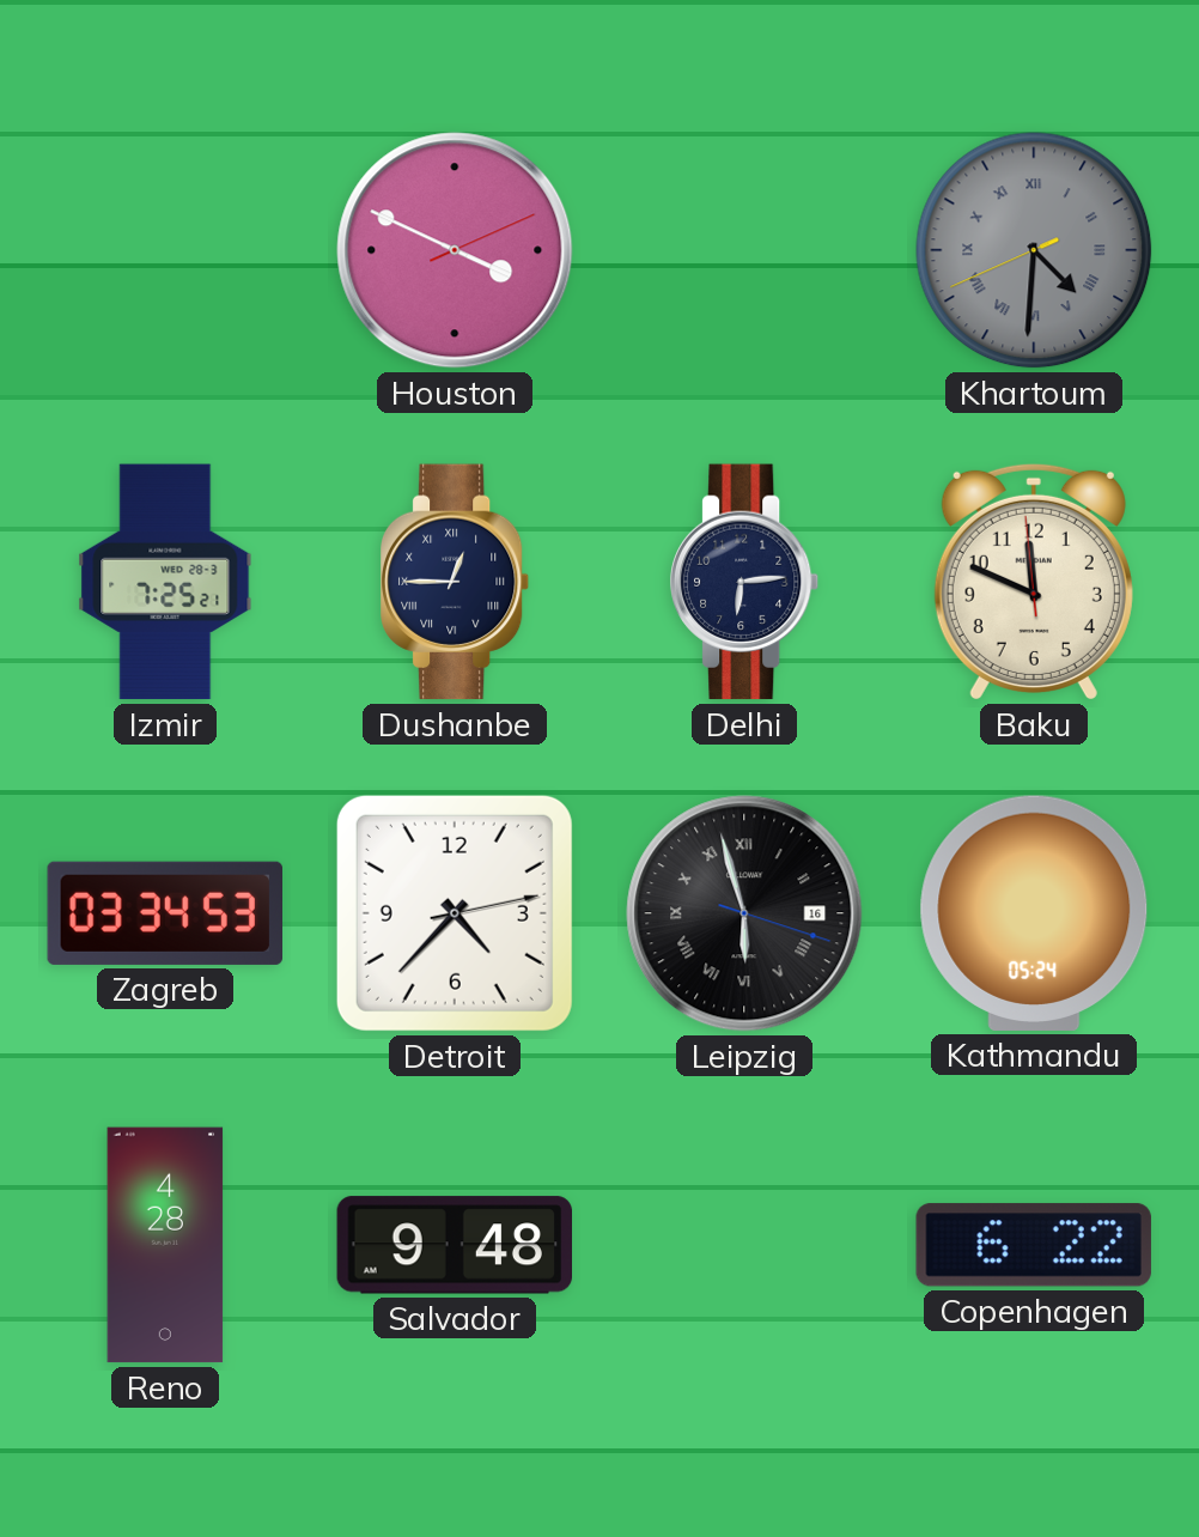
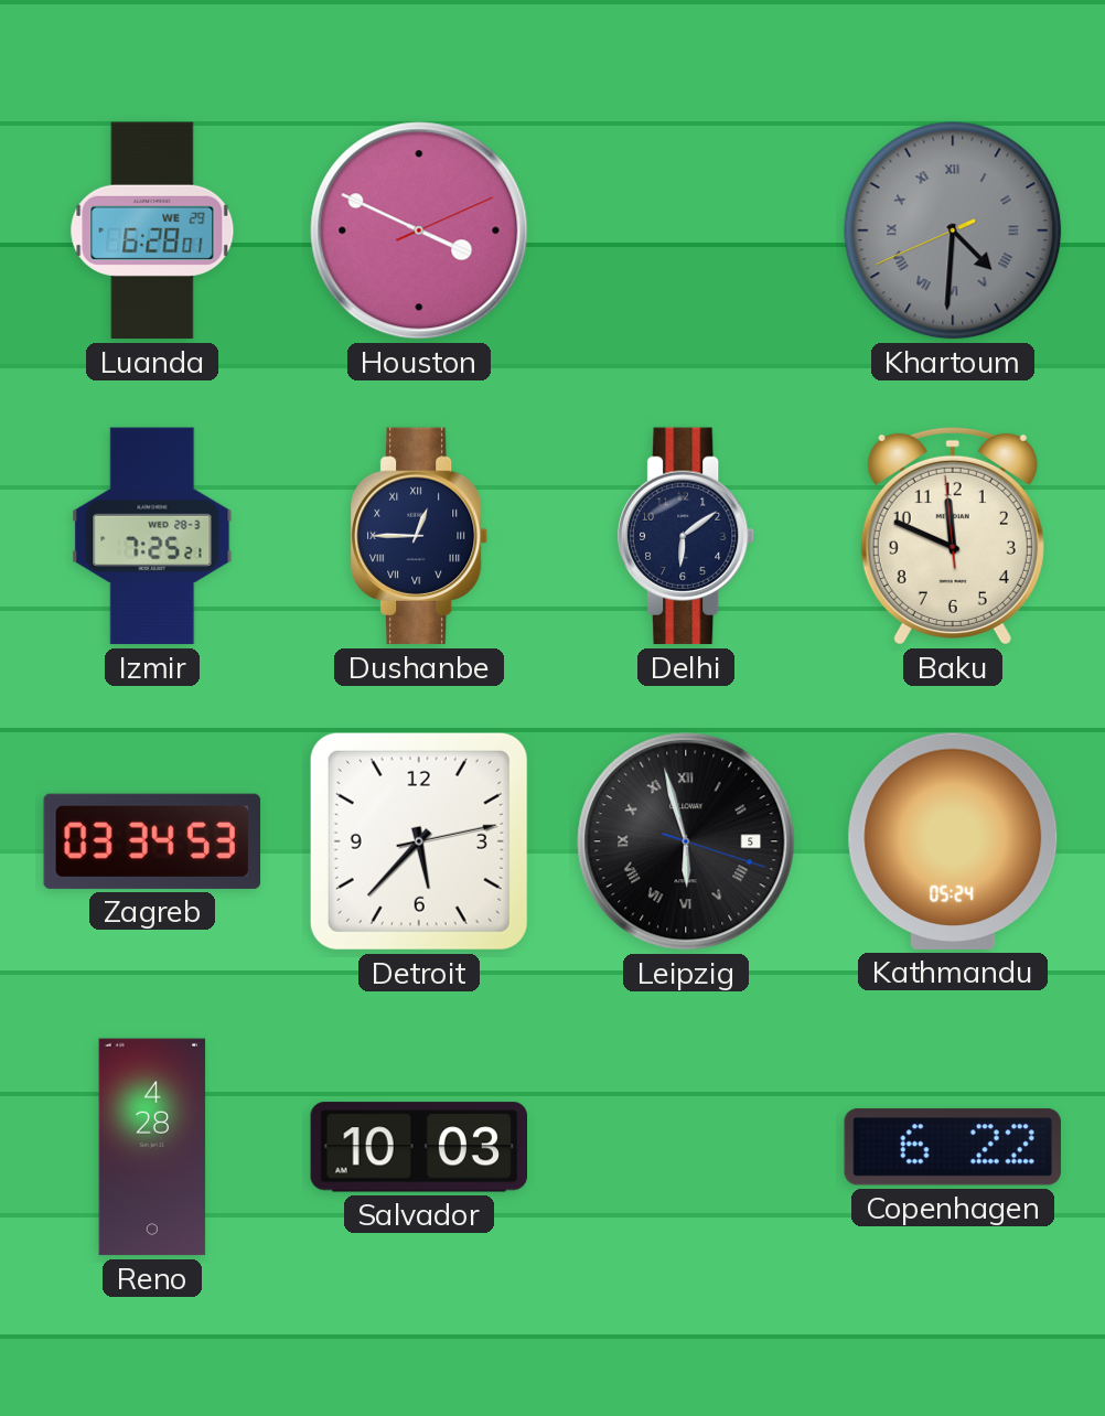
Luanda: none -> 6:28 (152, 230)
Delhi: 6:14 -> 6:09 (687, 536)
Detroit: 4:37 -> 5:37 (419, 841)
Leipzig date: 16 -> 5 (686, 841)
Salvador: 9:48 -> 10:03 (418, 1147)
